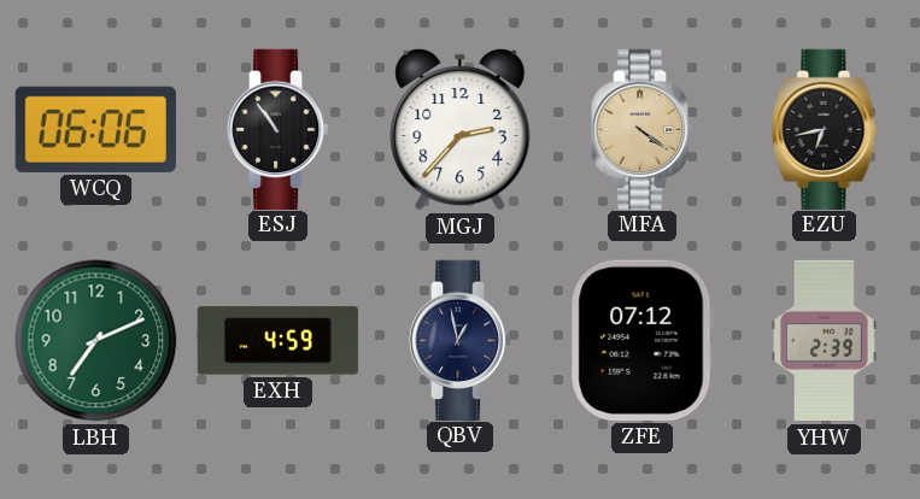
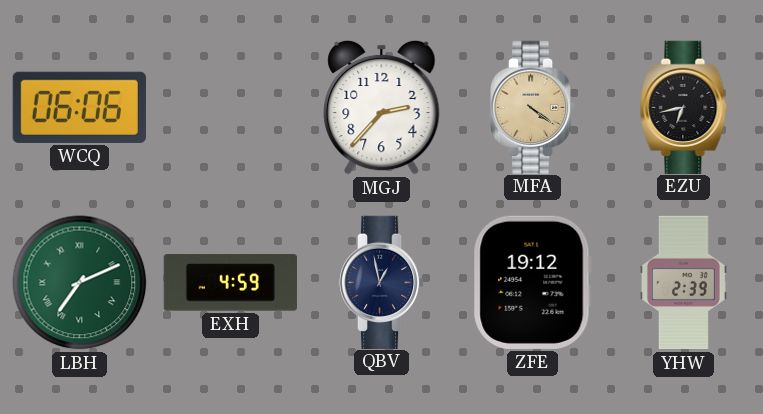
ESJ: 10:54 -> none (279, 129)
LBH numerals: Arabic -> Roman (80, 283)
ZFE: 07:12 -> 19:12 (532, 282)
